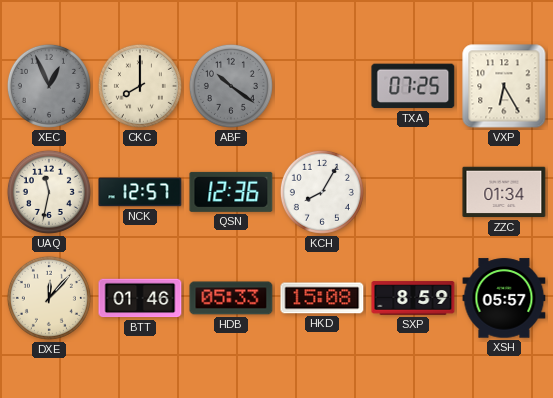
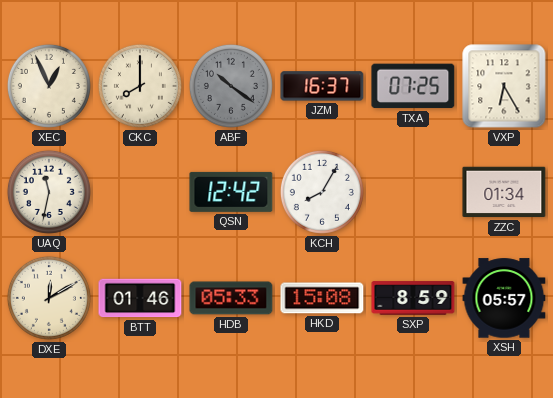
XEC dial: grey -> cream (49, 86)
JZM: none -> 16:37 (322, 86)
NCK: 12:57 -> none (140, 192)
QSN: 12:36 -> 12:42 (231, 192)
DXE: 12:07 -> 12:10 (49, 298)
